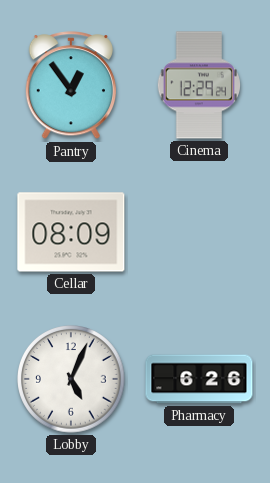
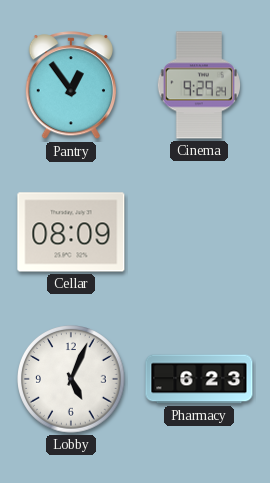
Cinema: 12:29 -> 9:29 (199, 85)
Pharmacy: 6:26 -> 6:23 (199, 379)
